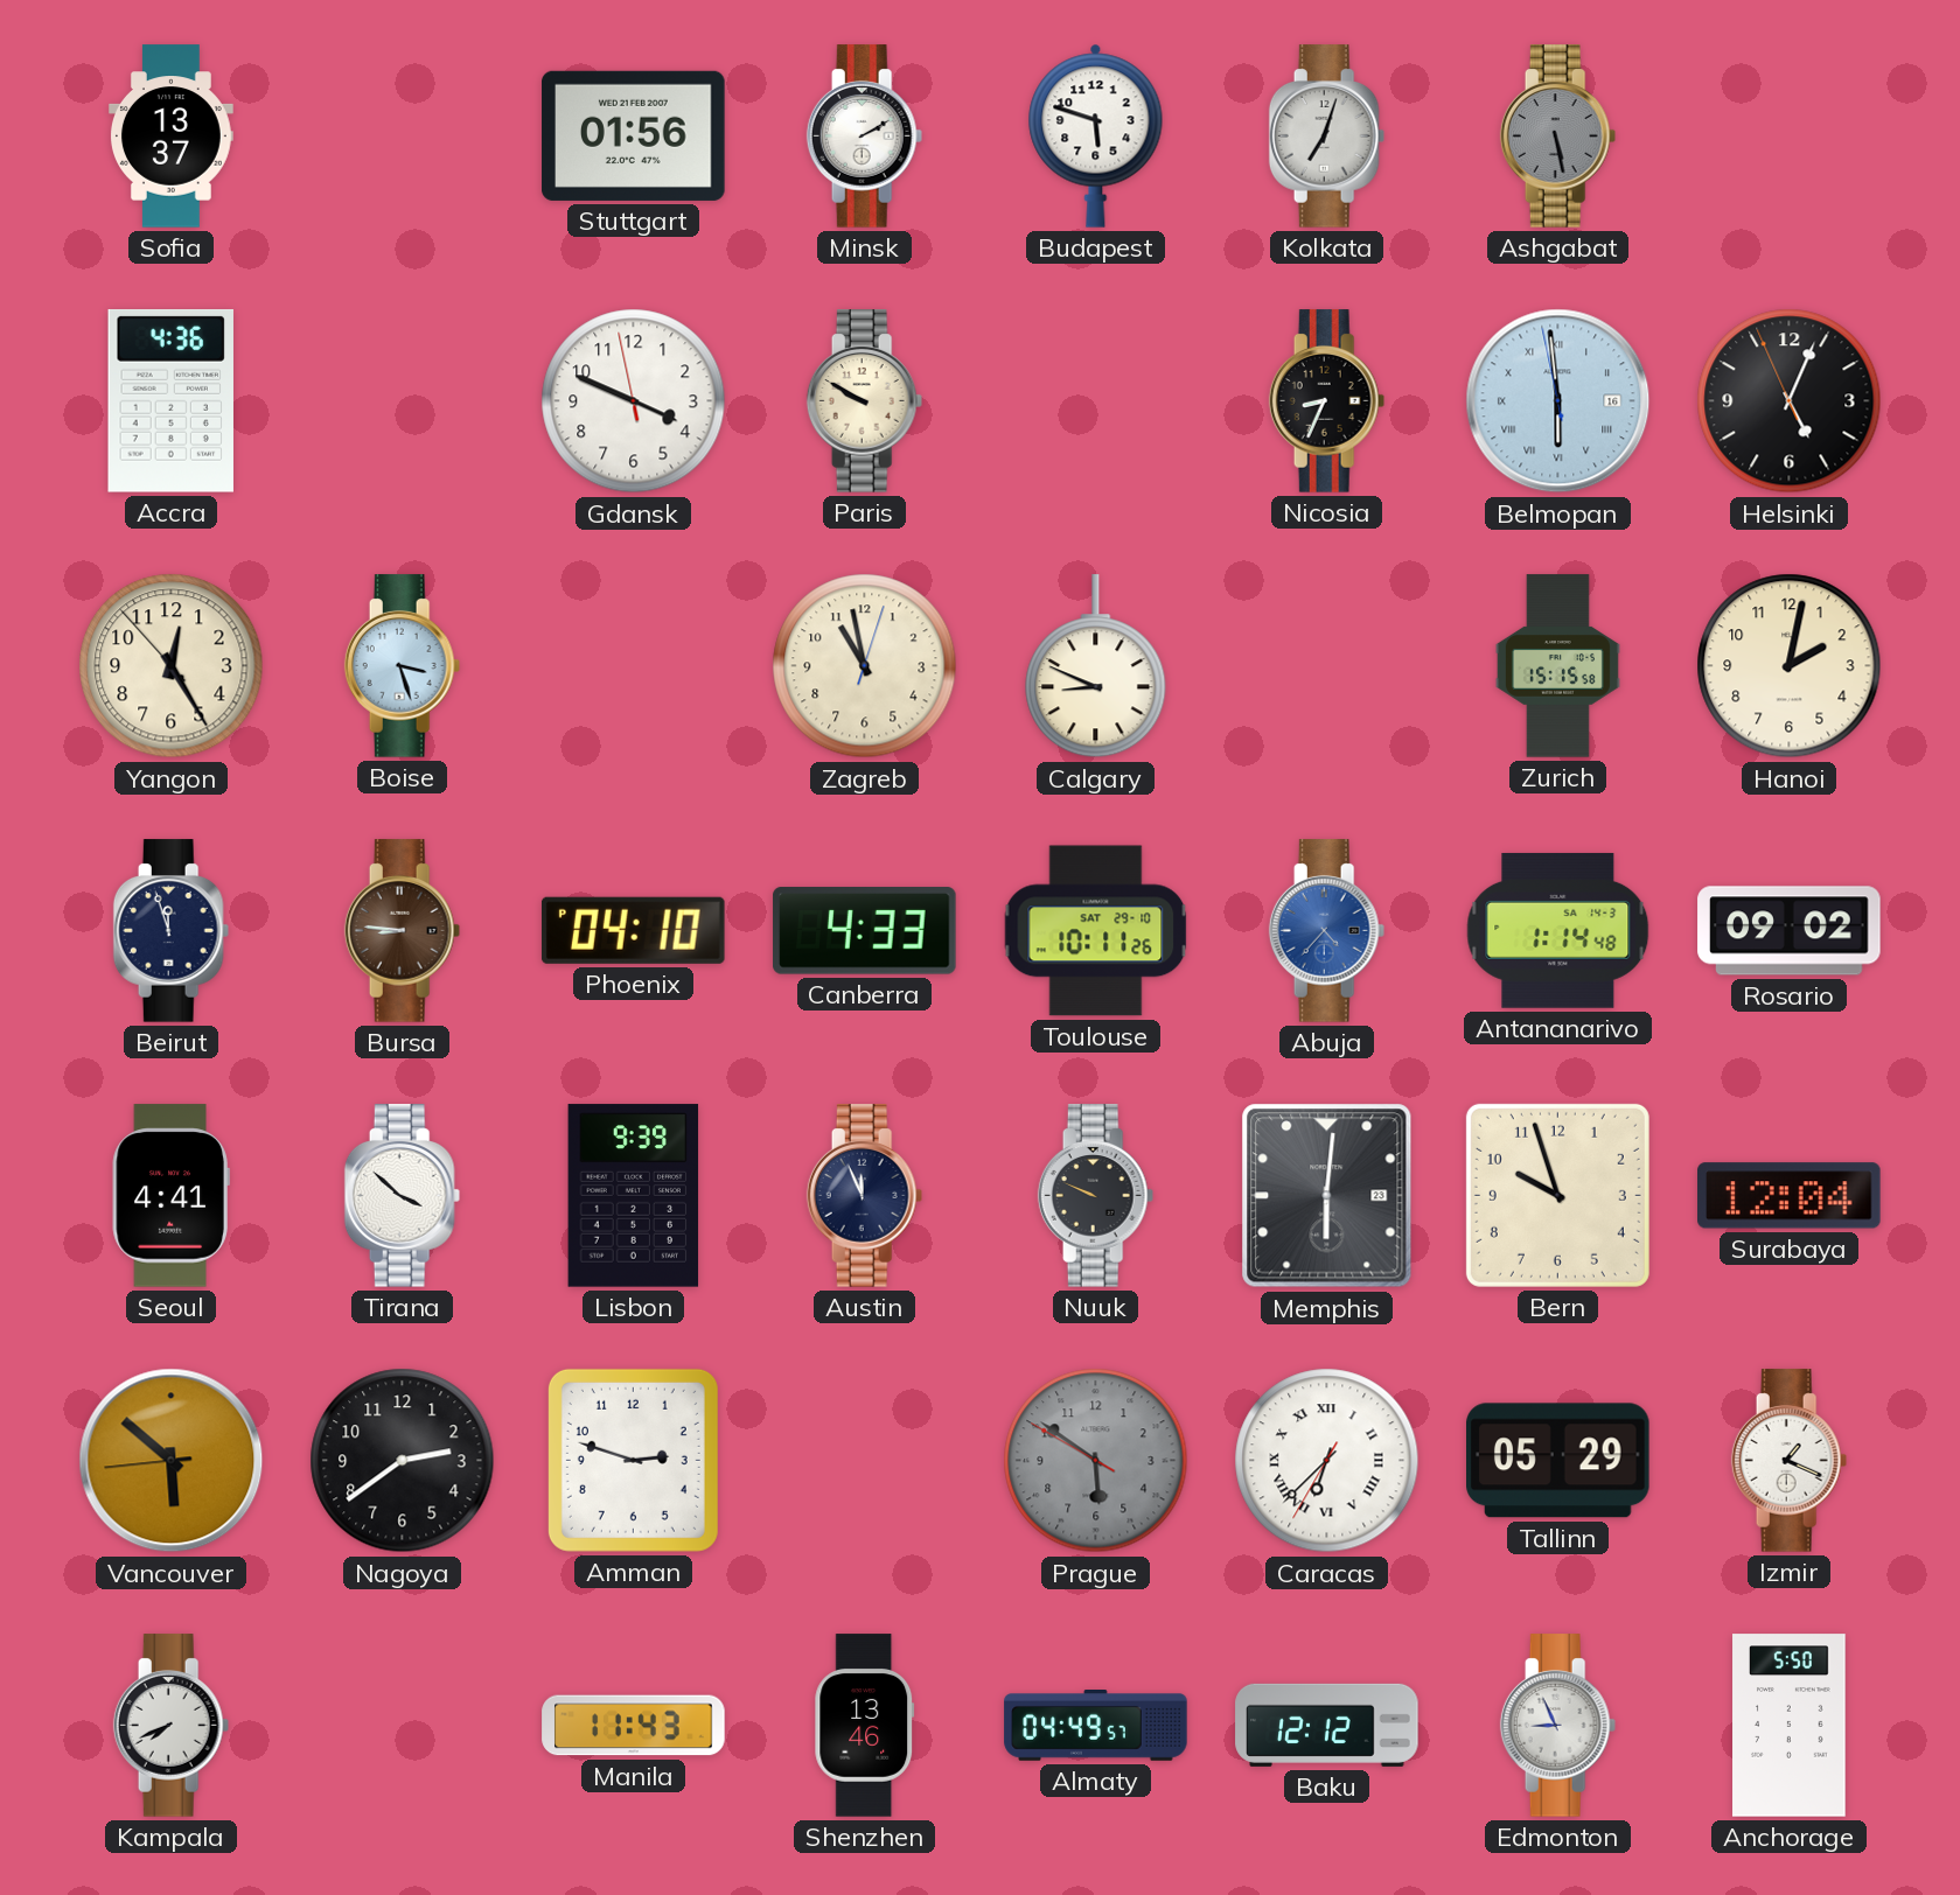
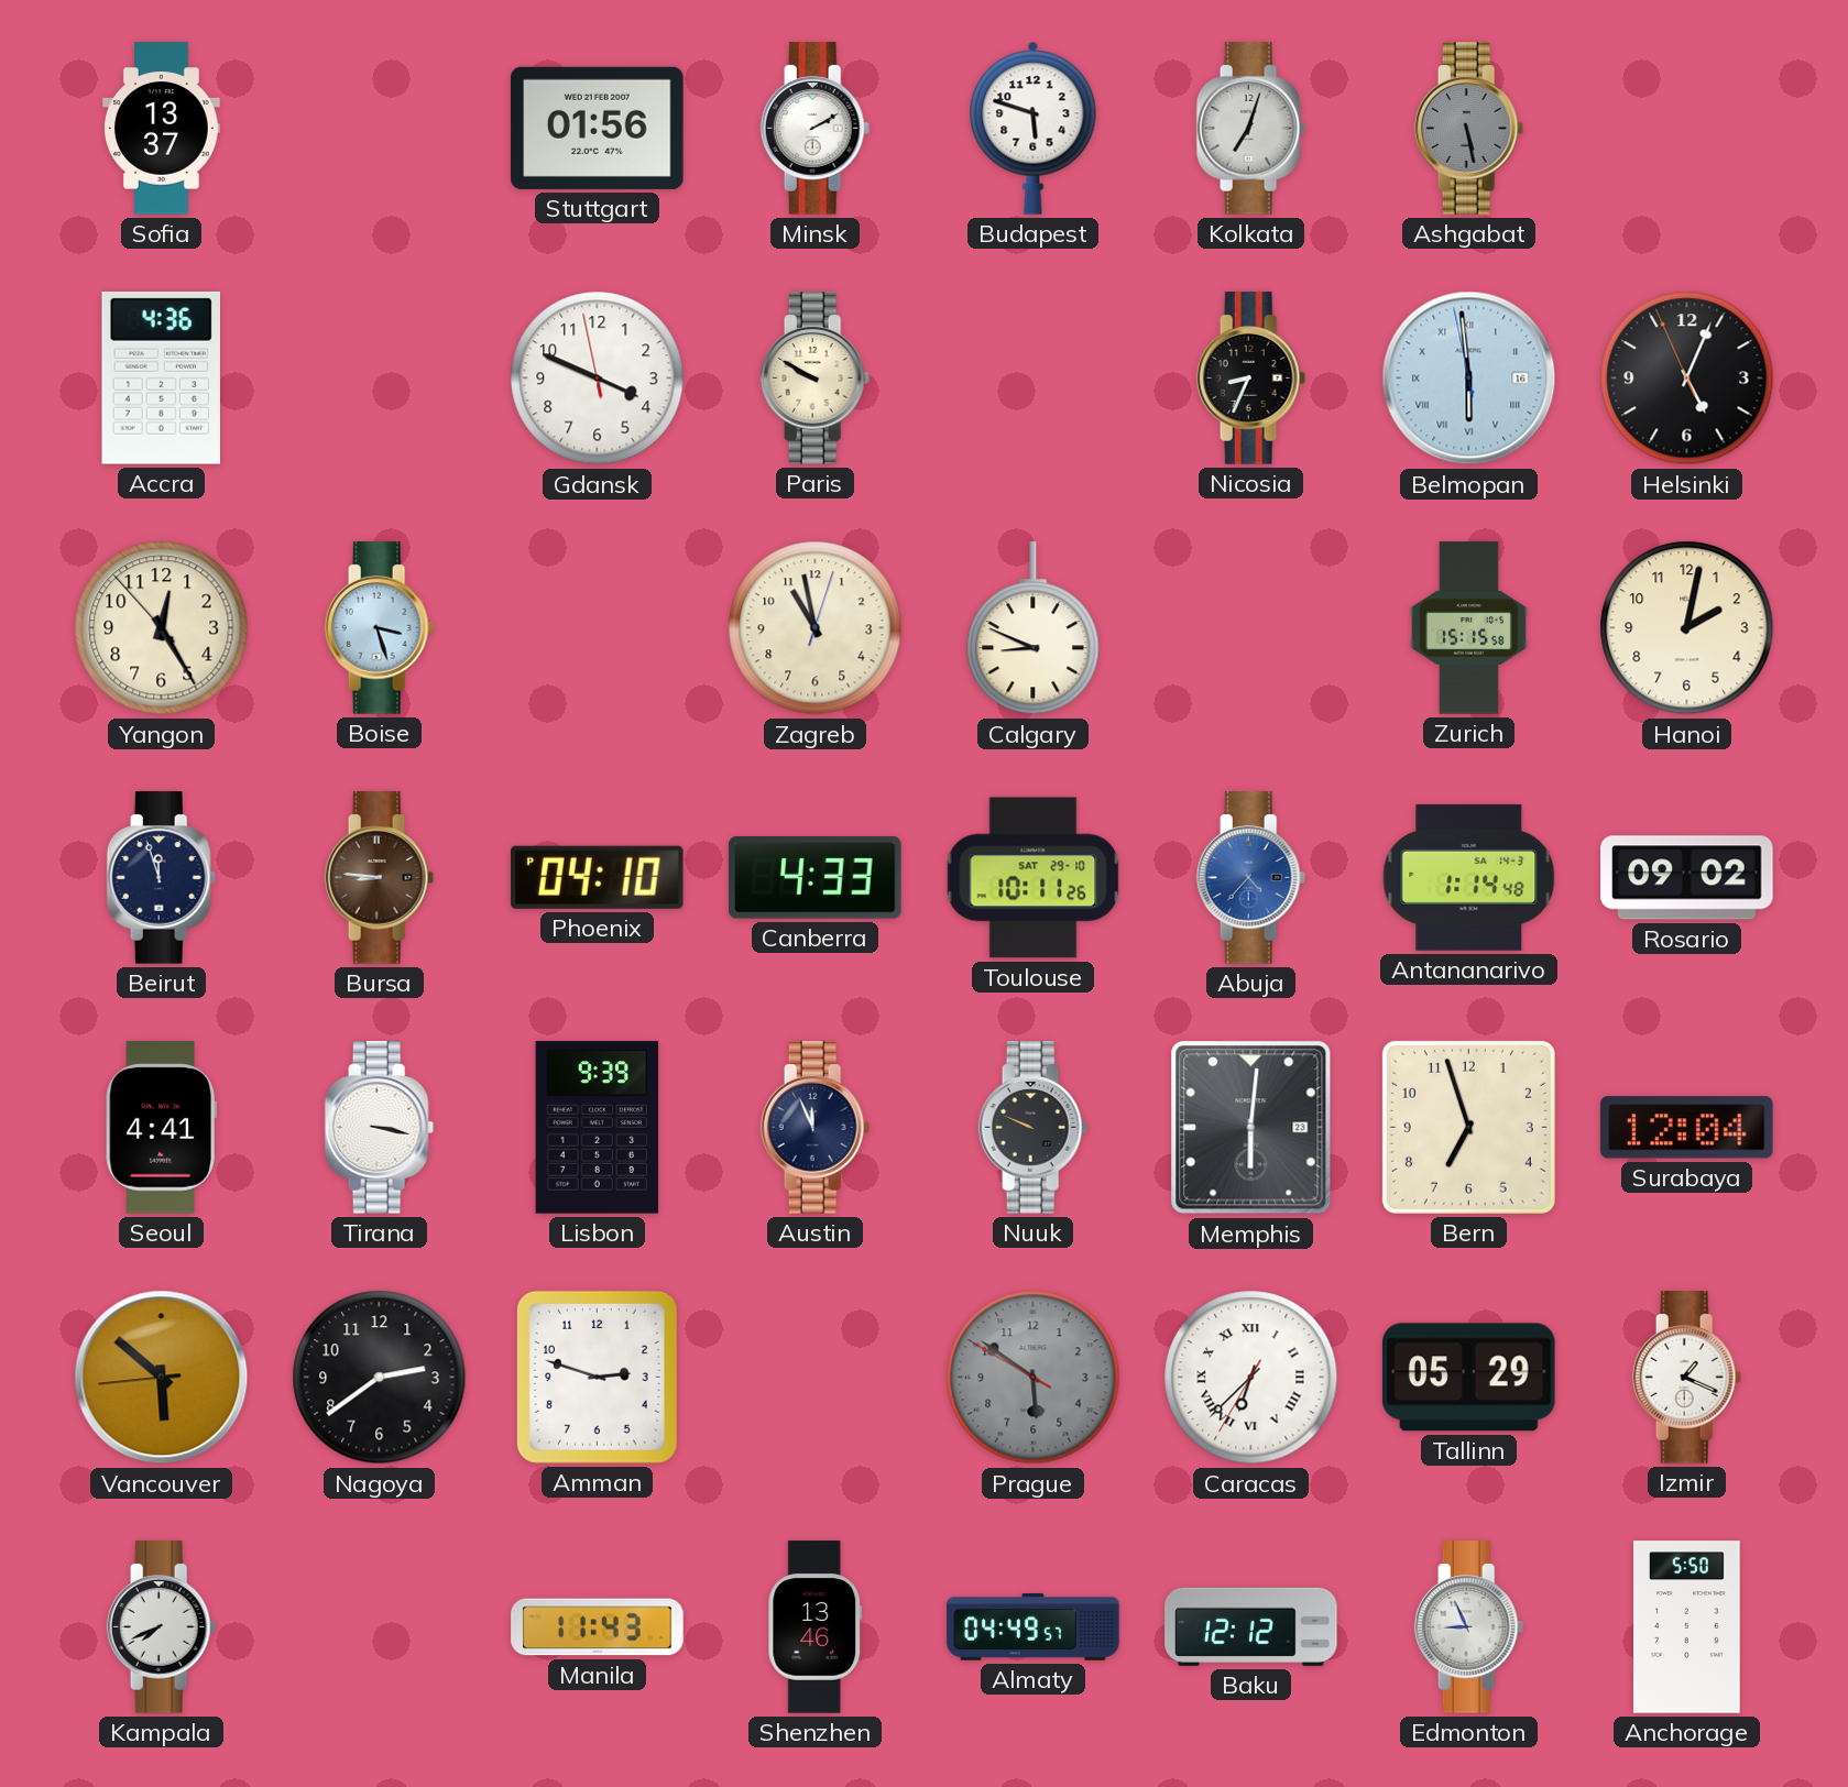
Tirana: 3:52 -> 3:17 (380, 1128)
Bern: 9:57 -> 6:57 (1468, 1127)
